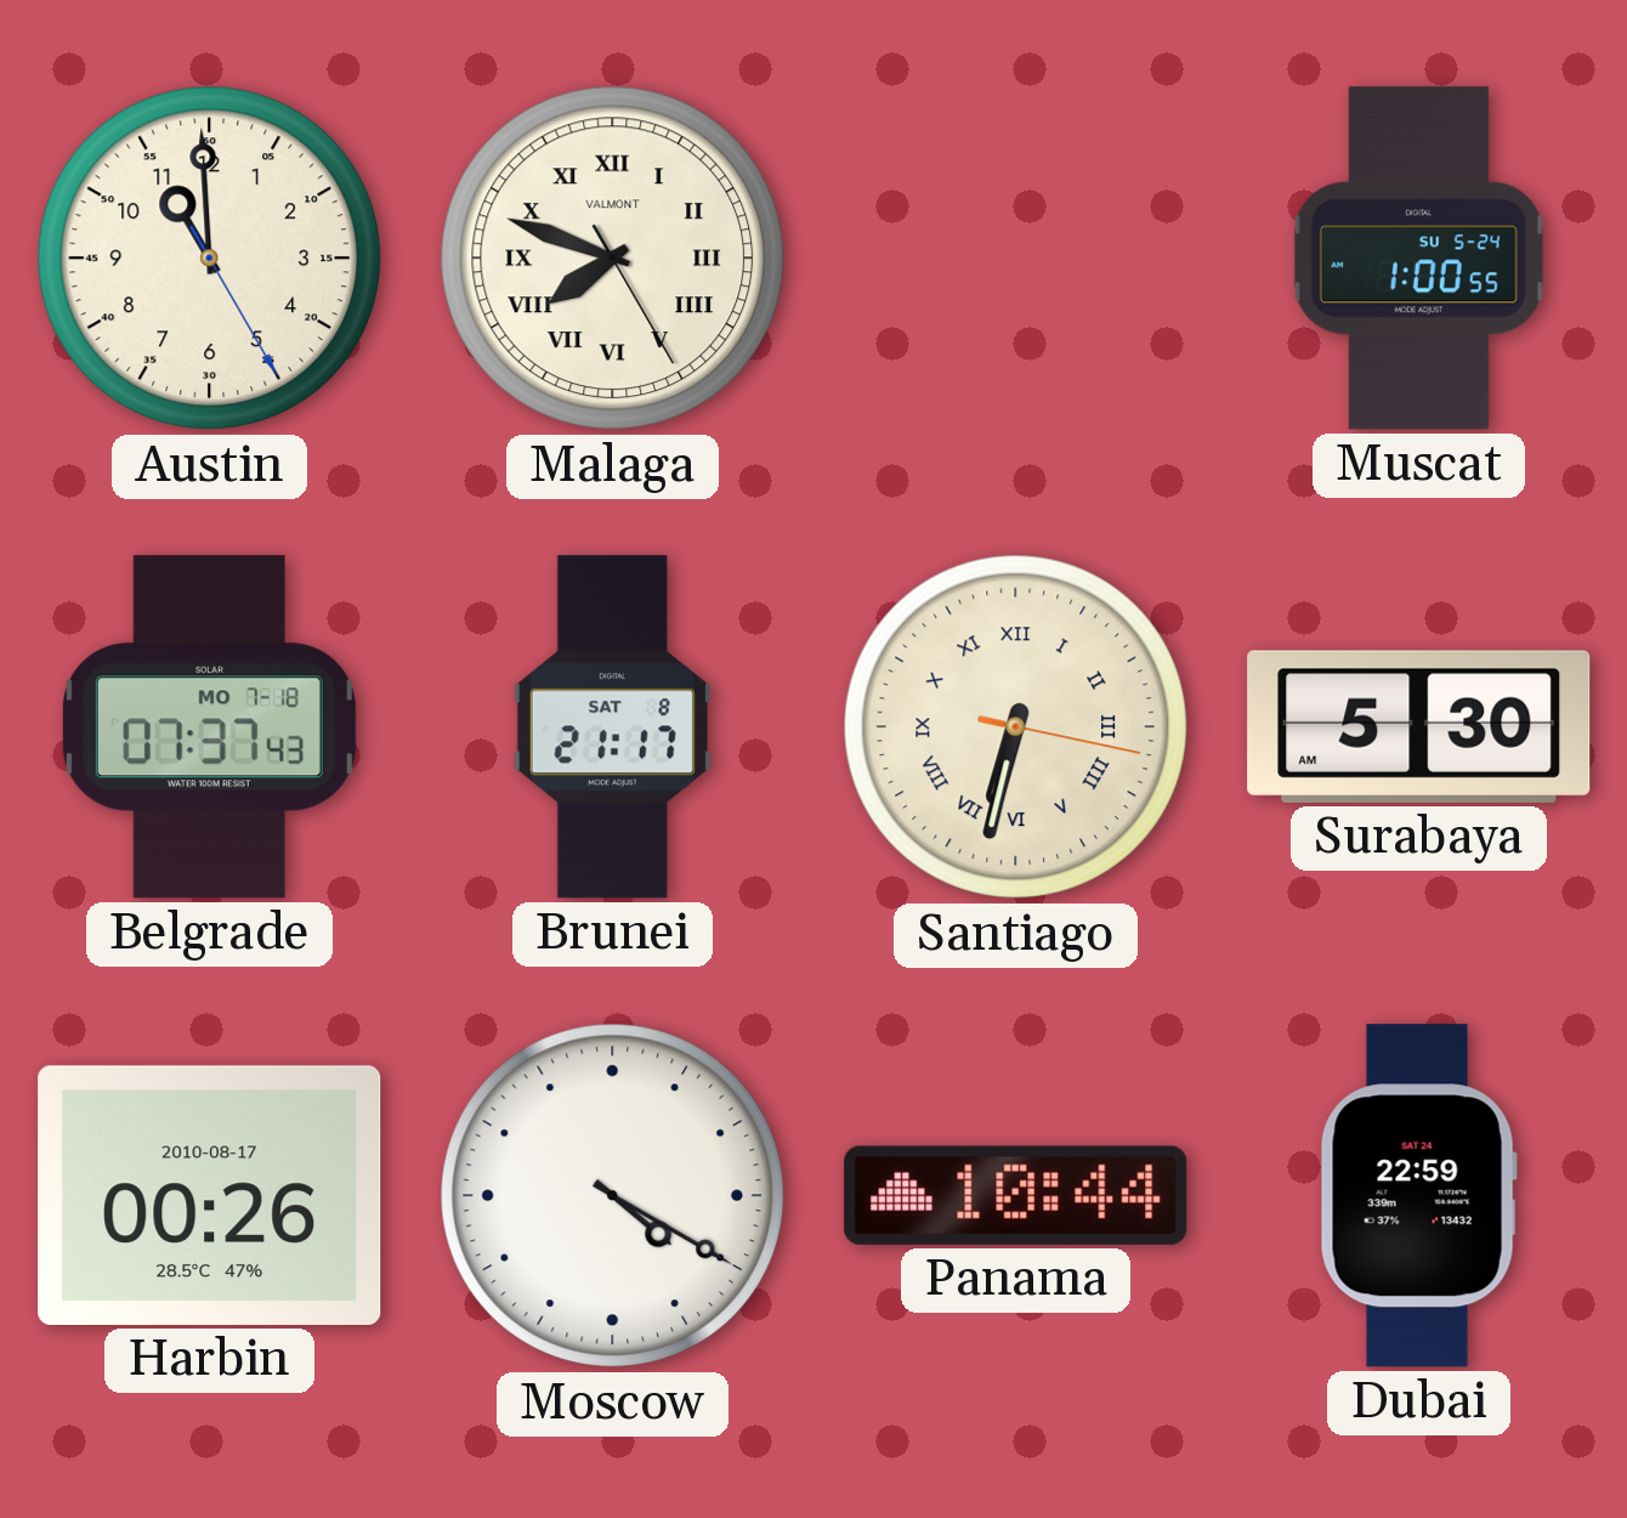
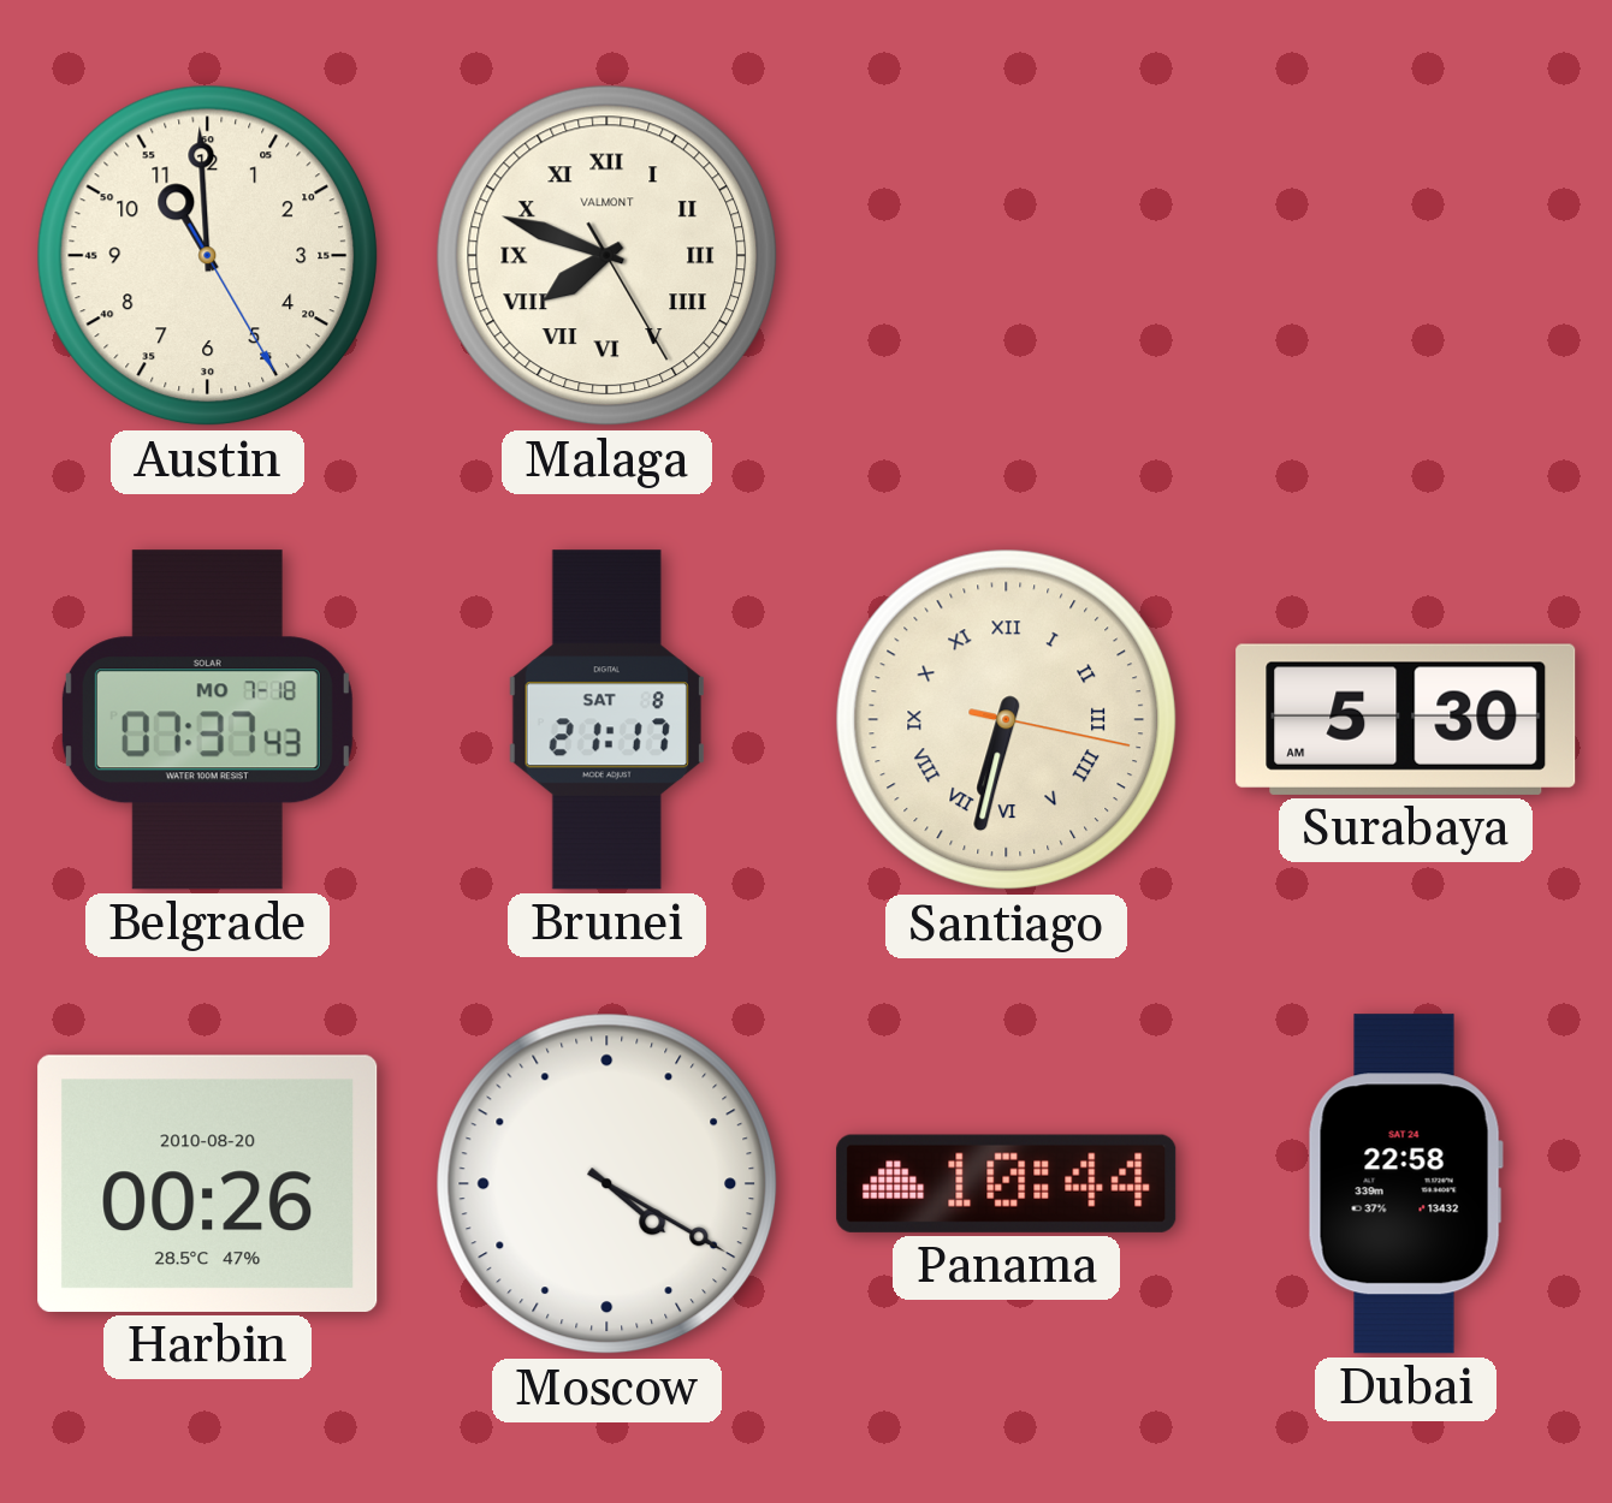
Muscat: 1:00 -> none (1418, 259)
Harbin date: 2010-08-17 -> 2010-08-20 (208, 1183)
Dubai: 22:59 -> 22:58 (1405, 1184)
